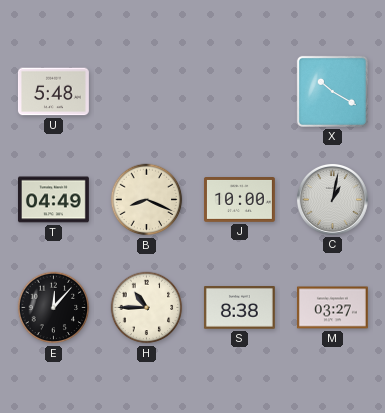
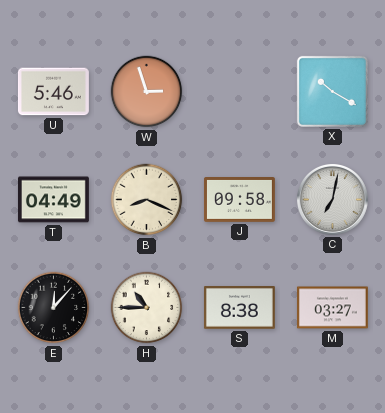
U: 5:48 -> 5:46 (53, 92)
W: none -> 2:57 (147, 92)
J: 10:00 -> 09:58 (239, 200)
C: 1:02 -> 7:02 (332, 199)
